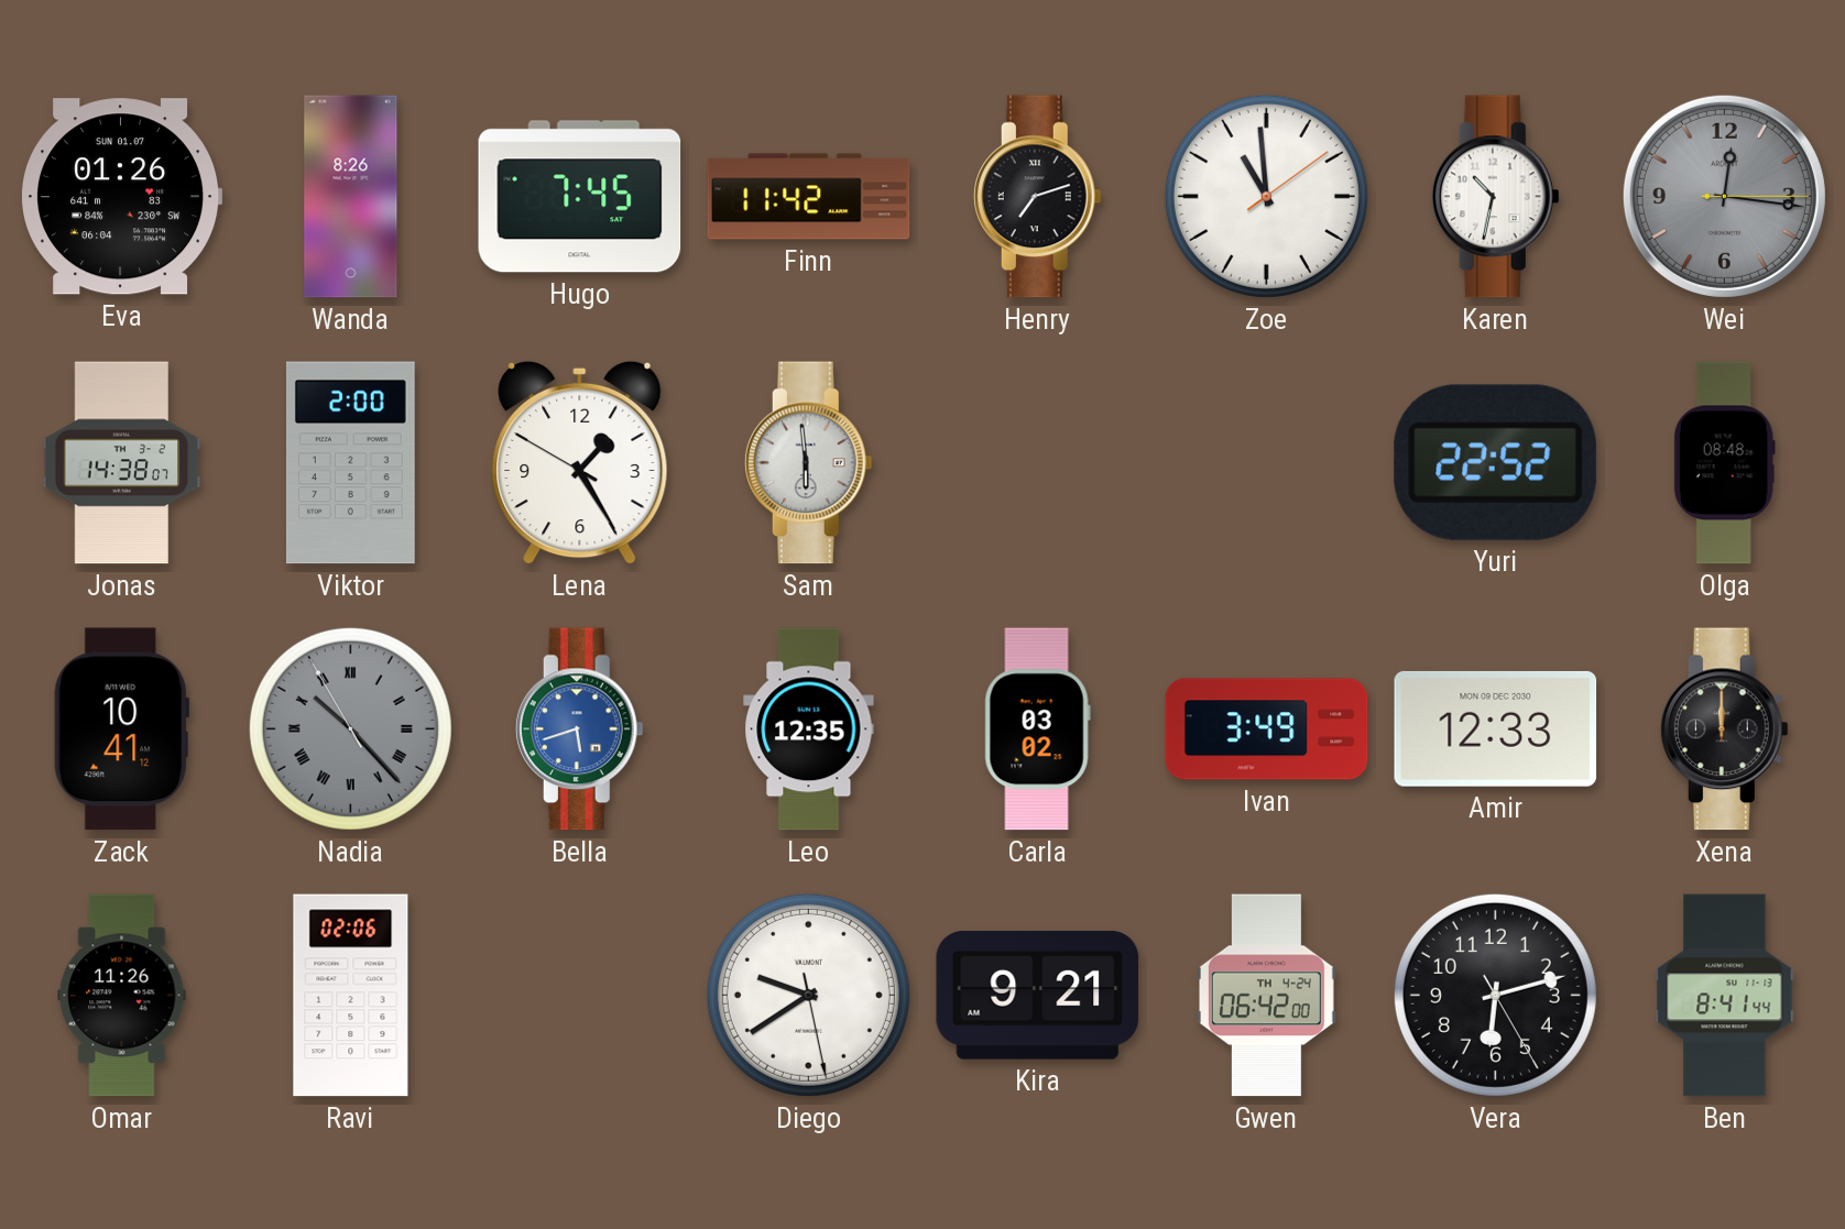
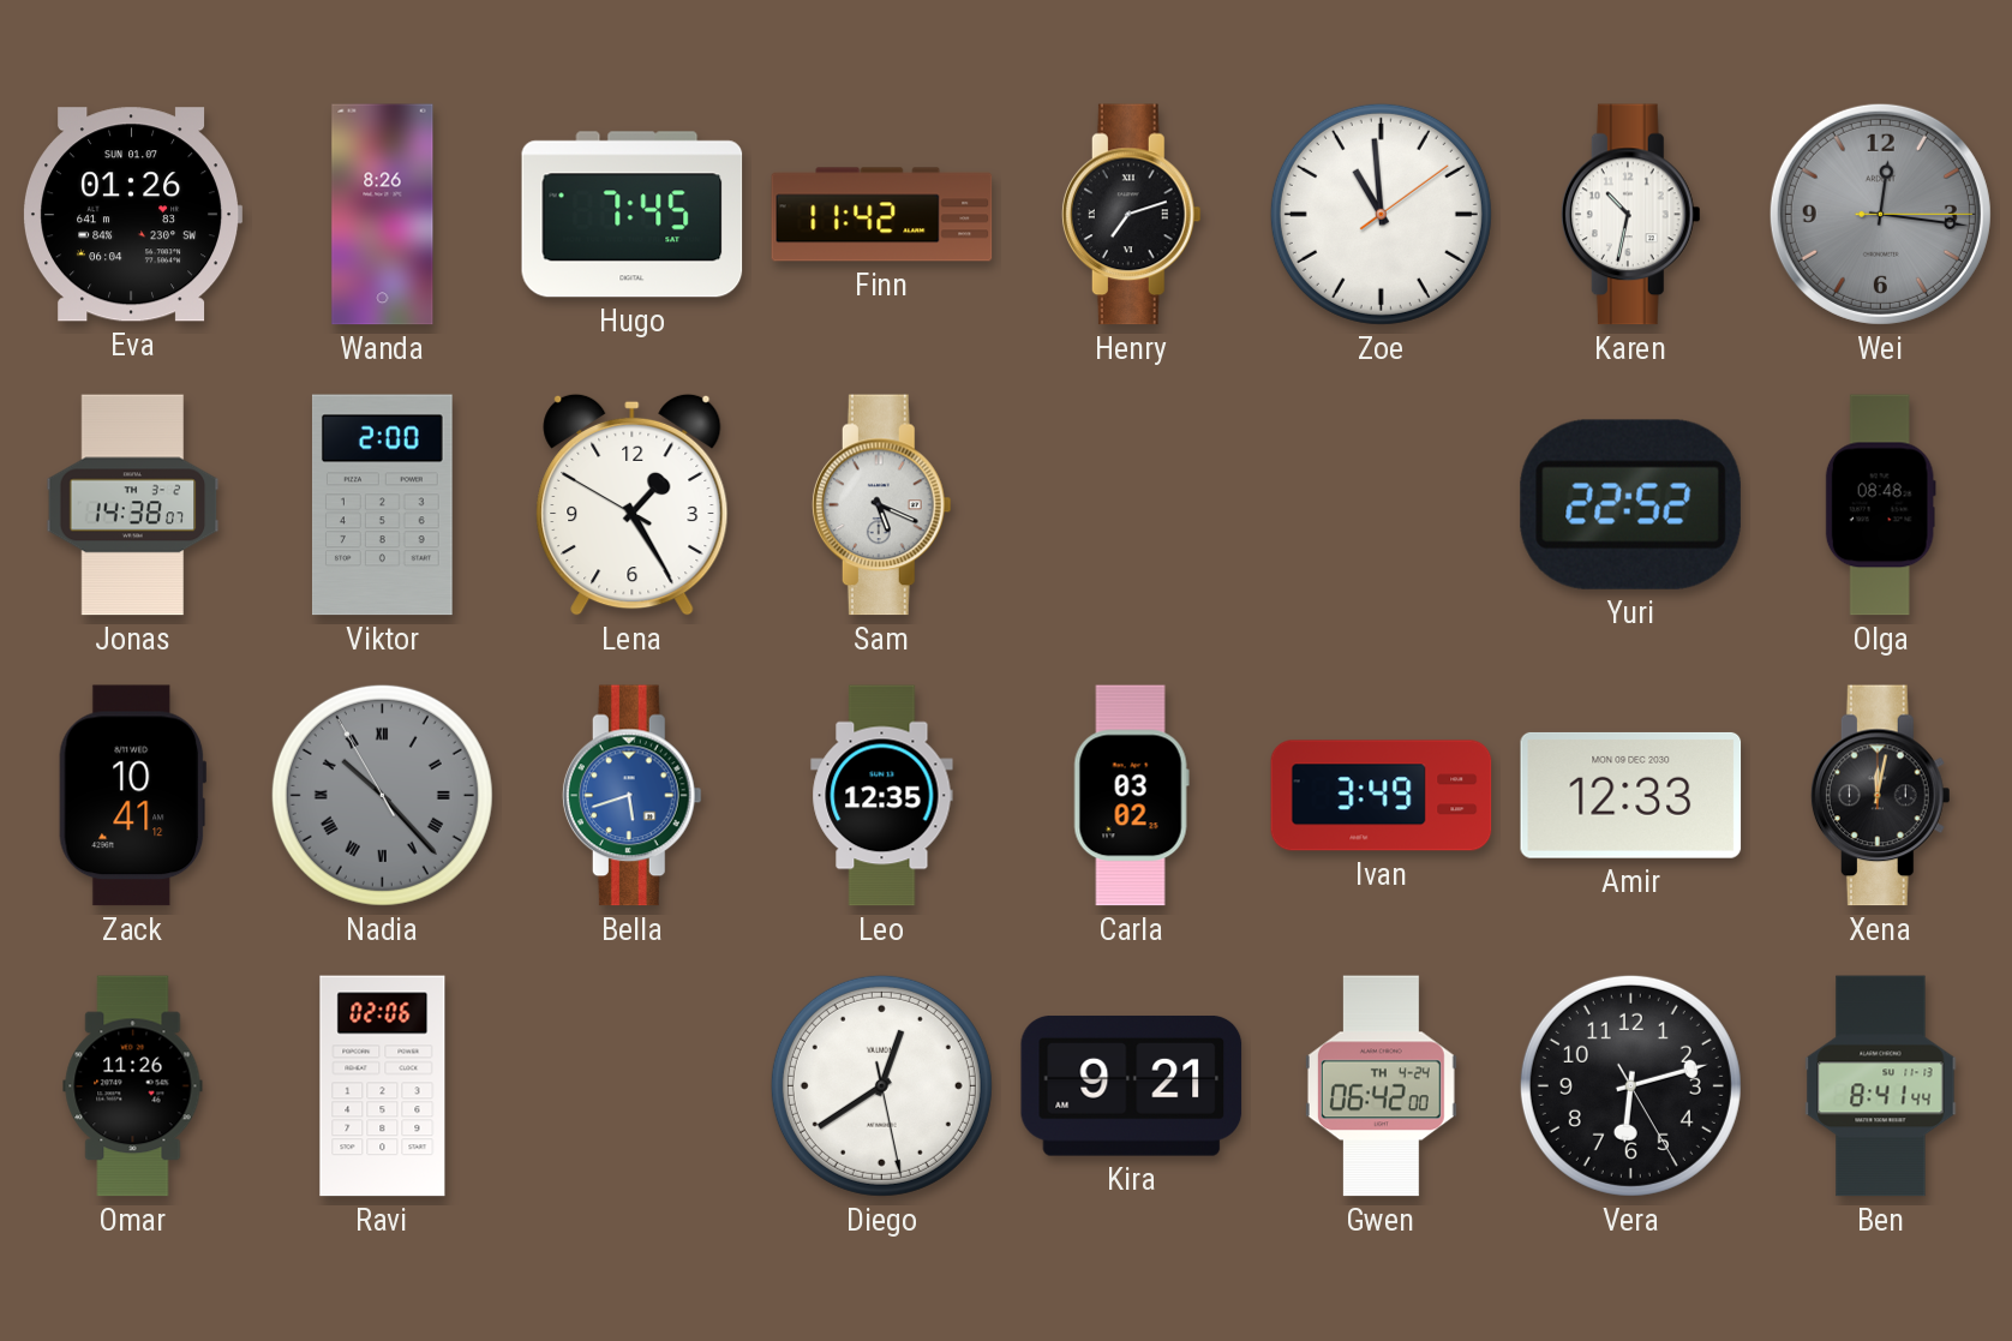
Sam: 5:59 -> 5:19 (881, 505)
Xena: 12:00 -> 12:02 (1880, 796)
Diego: 9:39 -> 12:39 (881, 1085)
